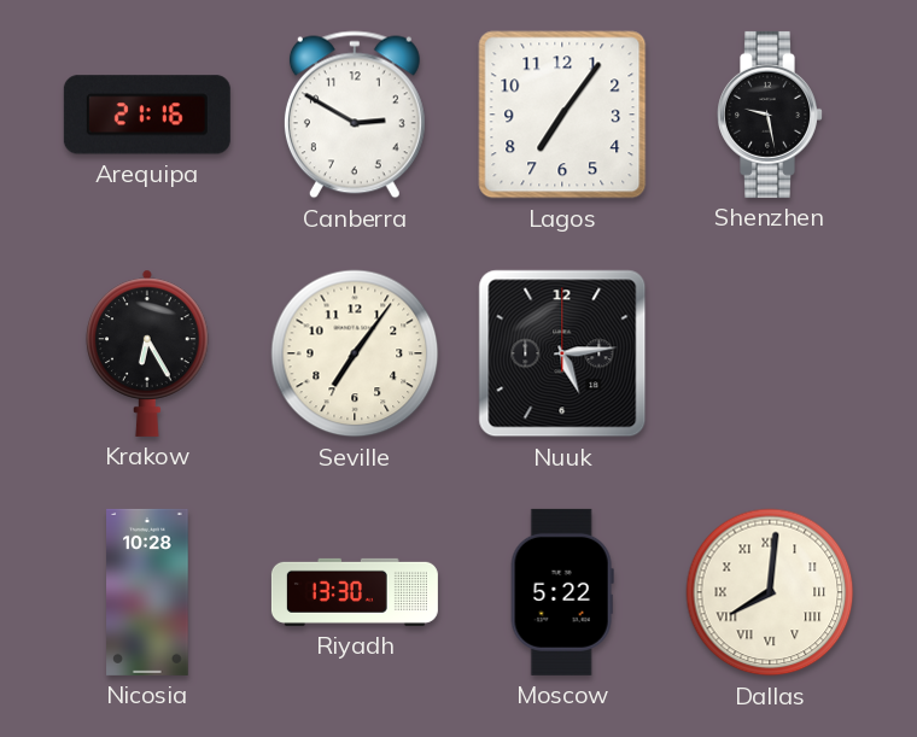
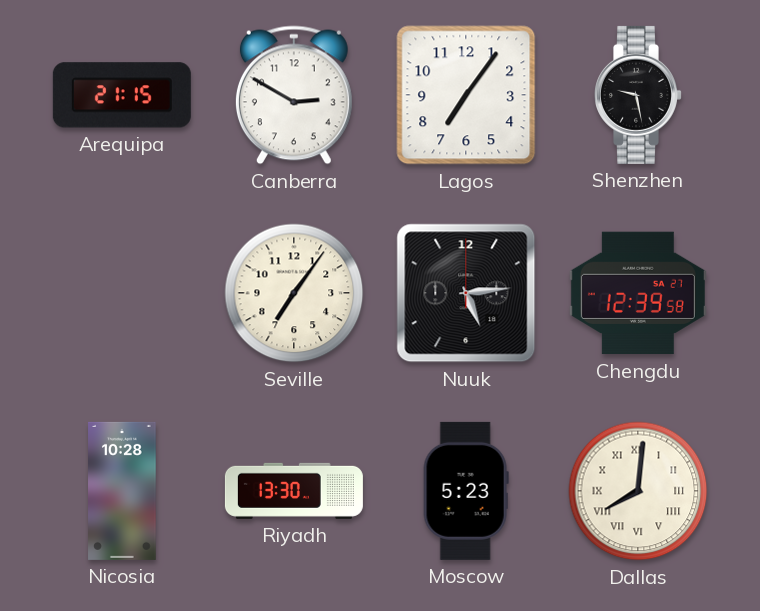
Arequipa: 21:16 -> 21:15 (122, 95)
Krakow: 6:25 -> none (147, 353)
Chengdu: none -> 12:39 (638, 293)
Moscow: 5:22 -> 5:23 (466, 491)
